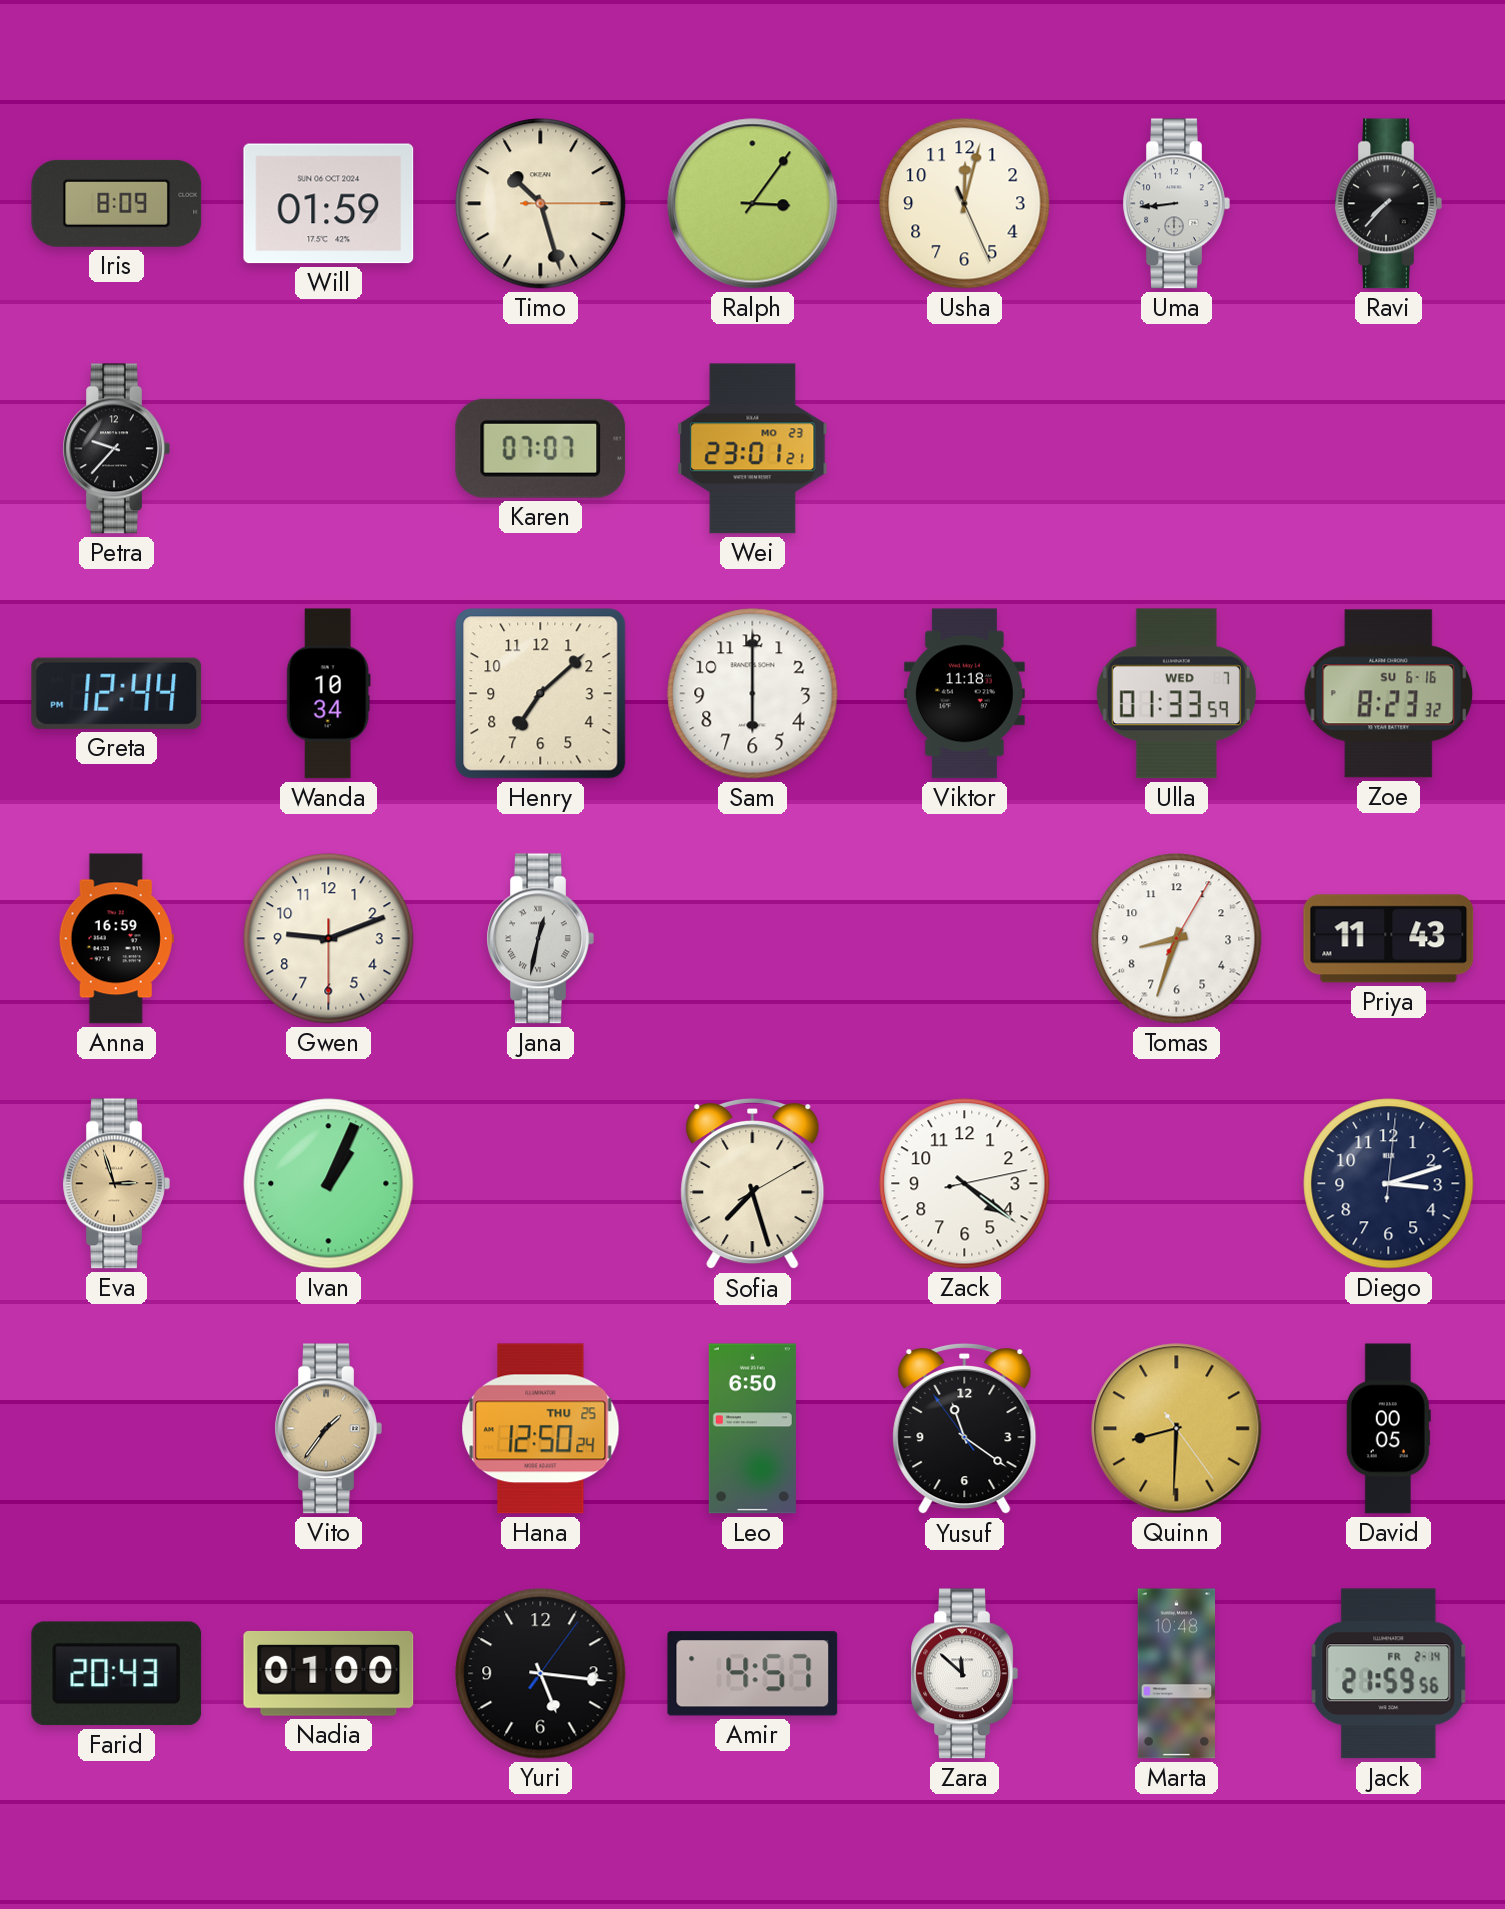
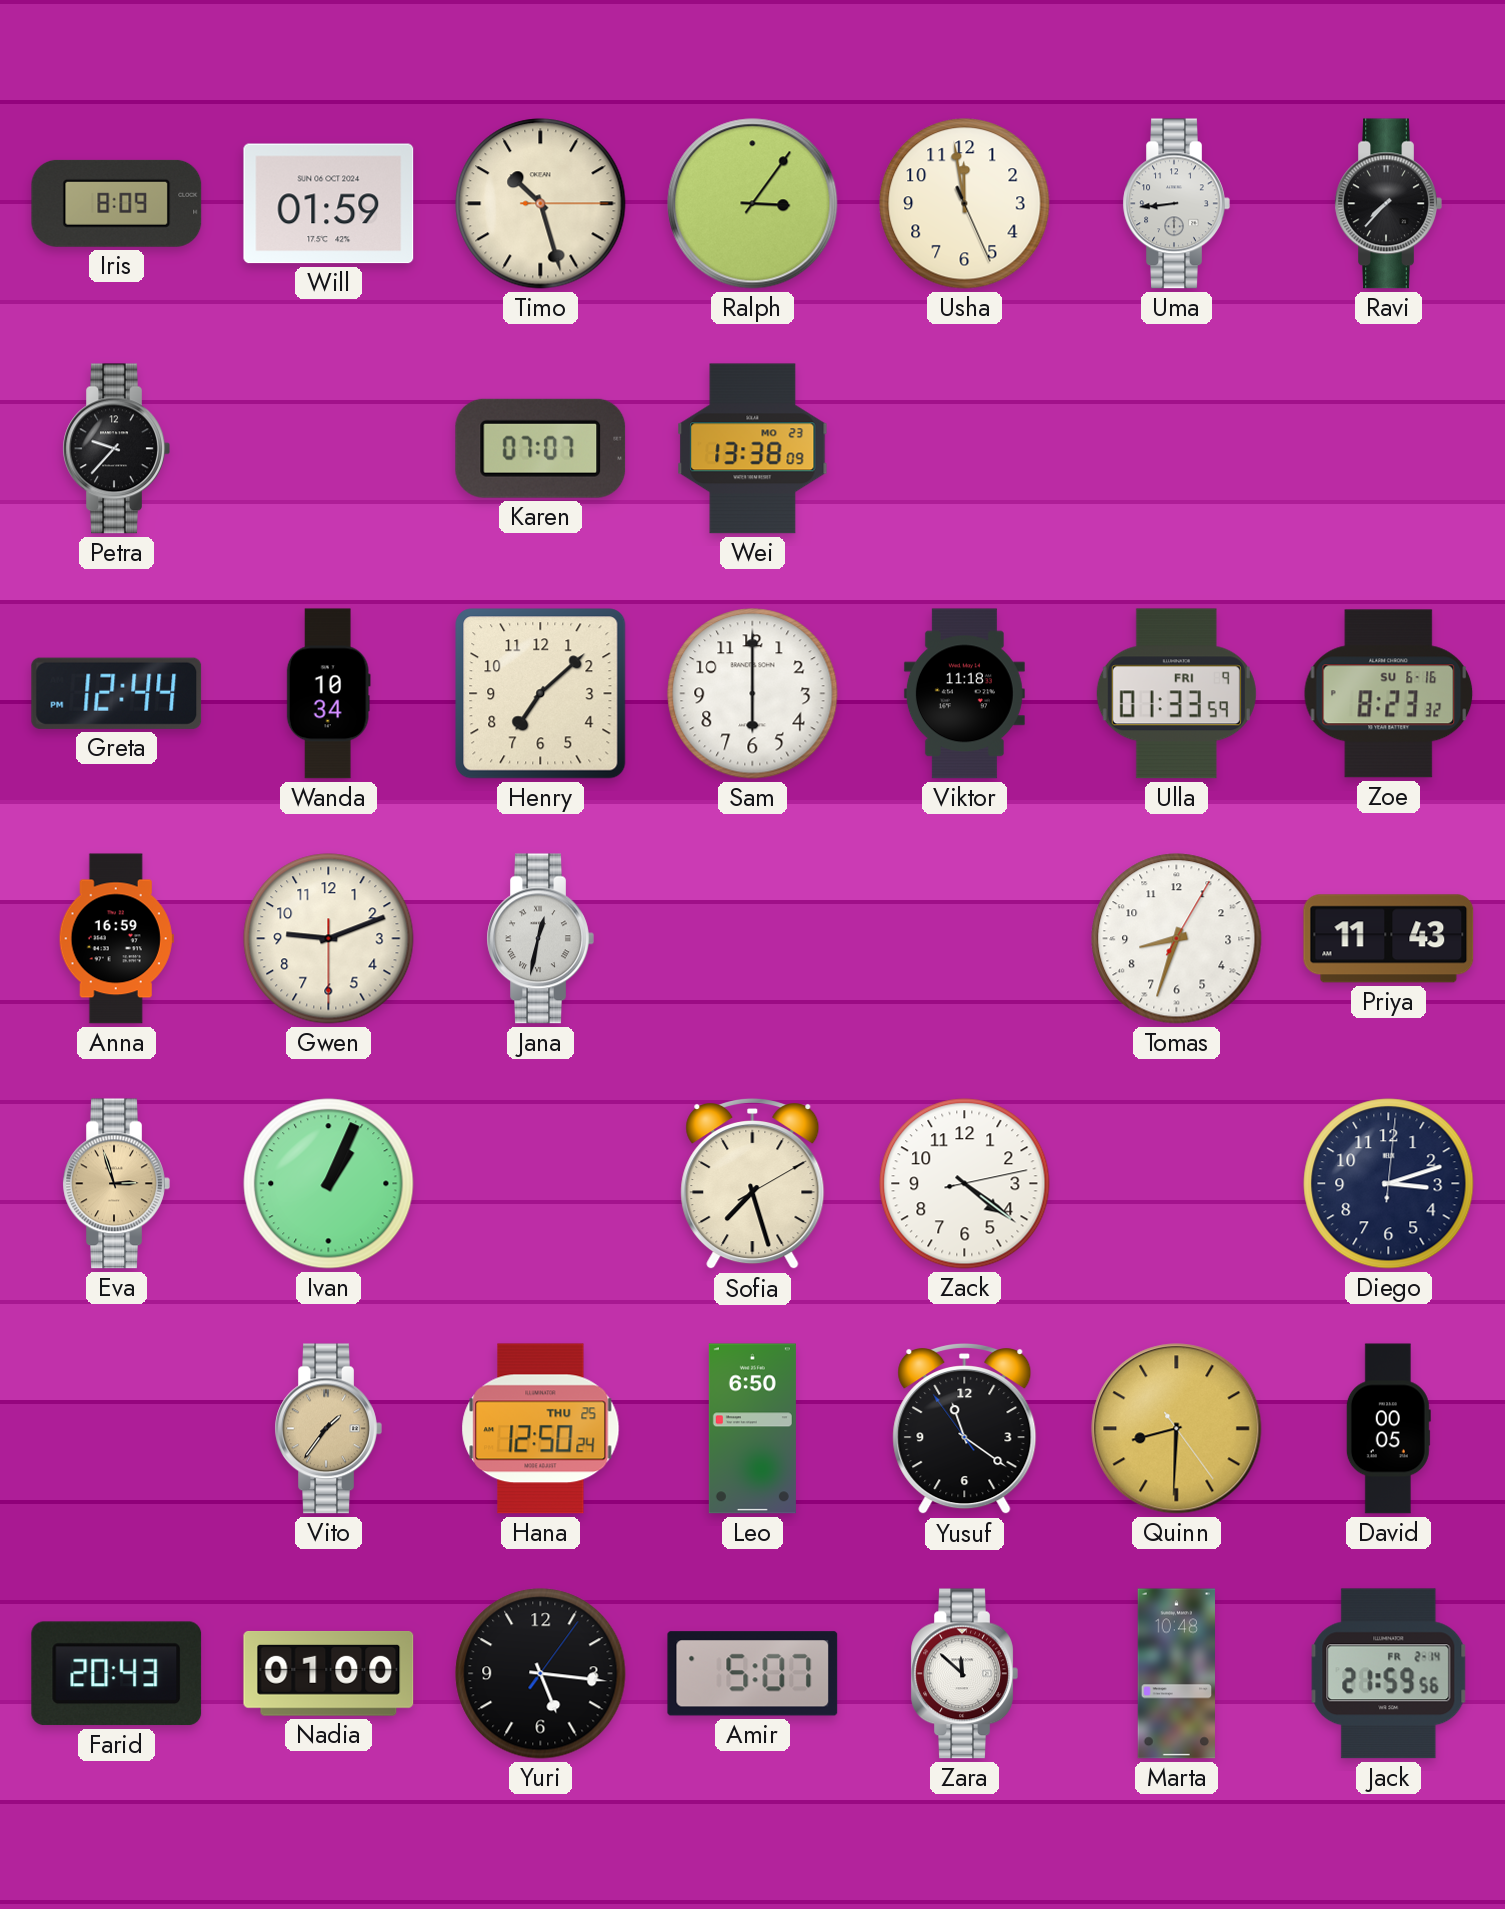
Usha: 12:02 -> 11:58 (965, 204)
Wei: 23:01 -> 13:38 (753, 449)
Ulla date: WED 7 -> FRI 9 (1176, 694)
Amir: 4:57 -> 5:07 (753, 1674)
